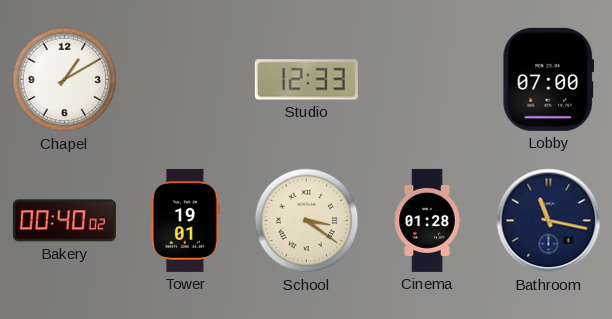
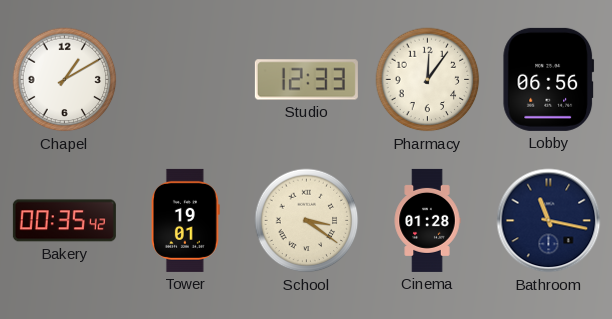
Pharmacy: none -> 12:06 (428, 80)
Lobby: 07:00 -> 06:56 (549, 79)
Bakery: 00:40 -> 00:35 (64, 221)
